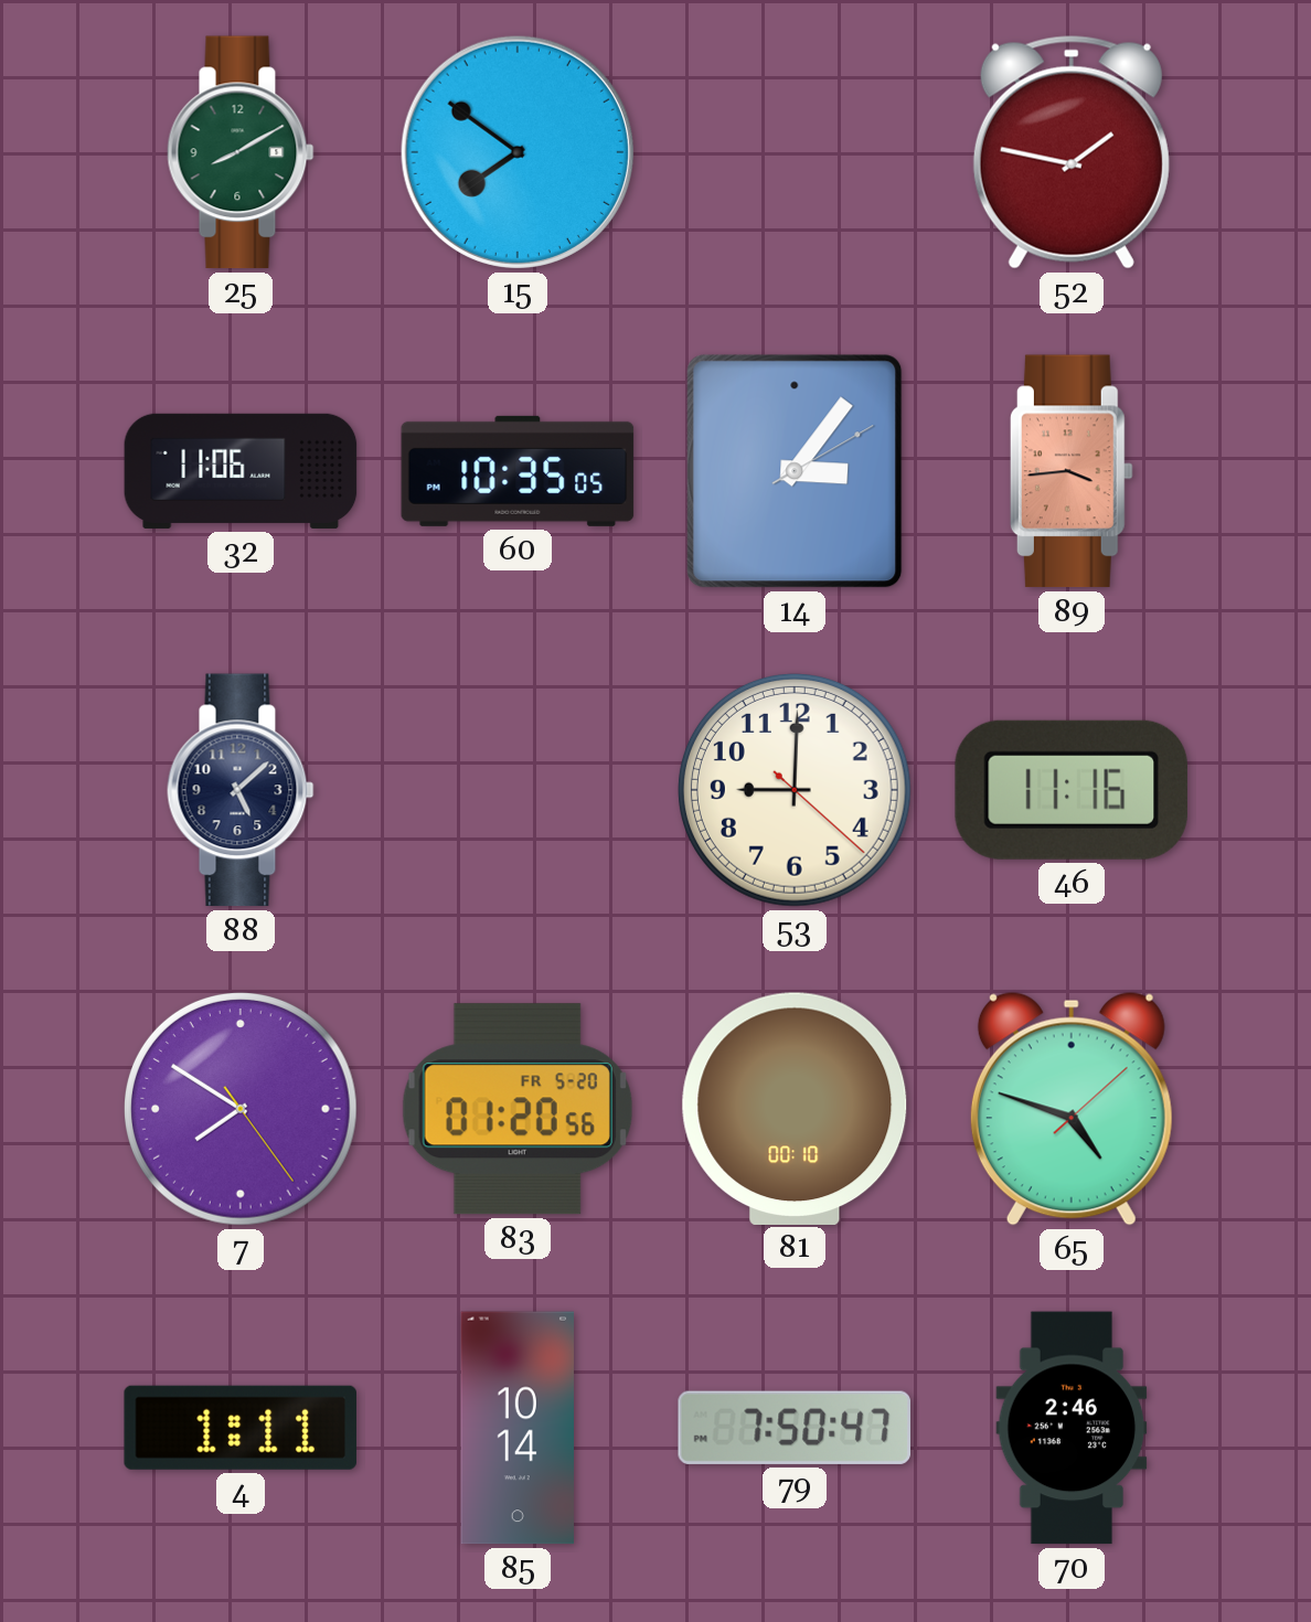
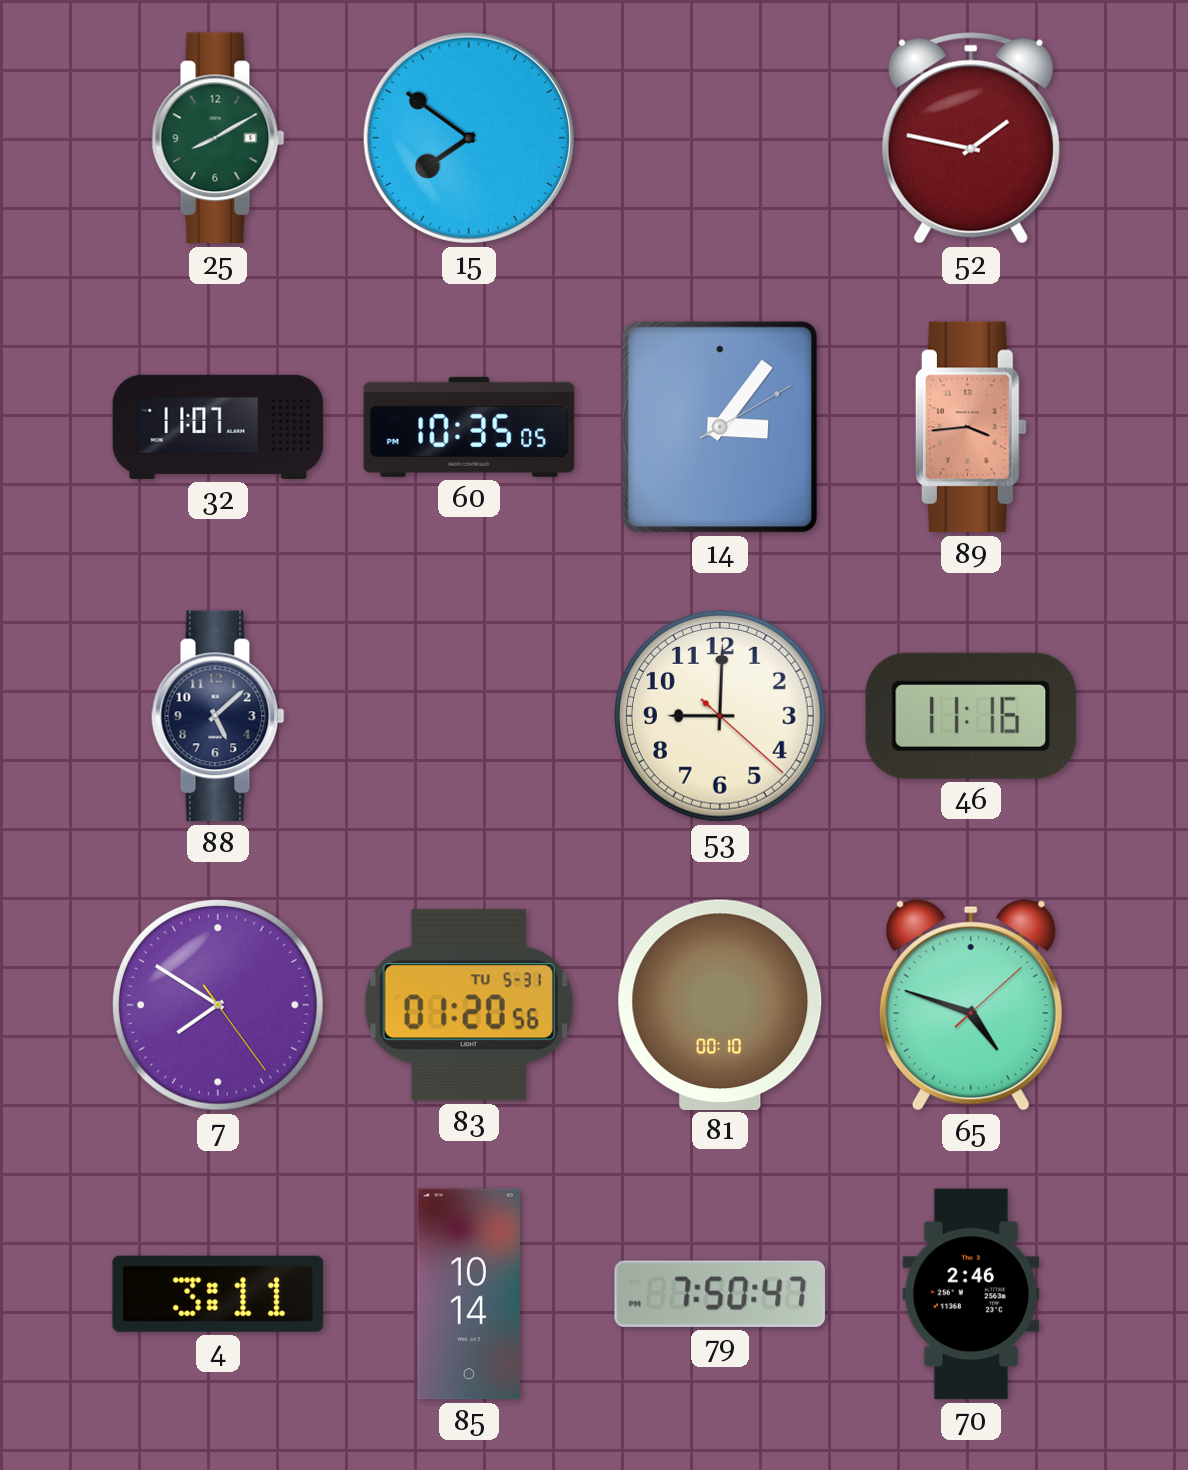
32: 11:06 -> 11:07 (218, 427)
83 date: FR 5-20 -> TU 5-31 (469, 1005)
4: 1:11 -> 3:11 (218, 1294)
